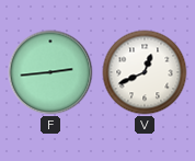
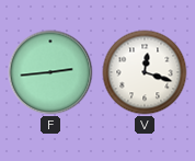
V: 12:41 -> 12:18 (145, 72)
